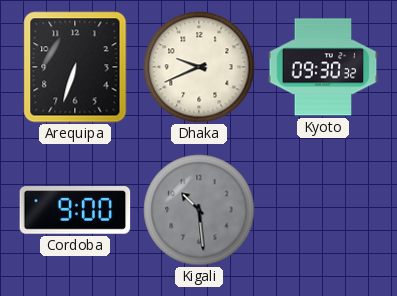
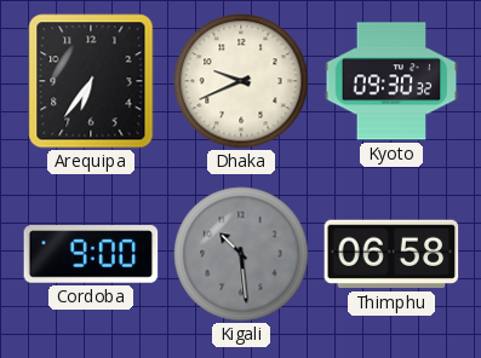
Arequipa: 6:33 -> 6:36 (91, 81)
Thimphu: none -> 06:58 (391, 254)
